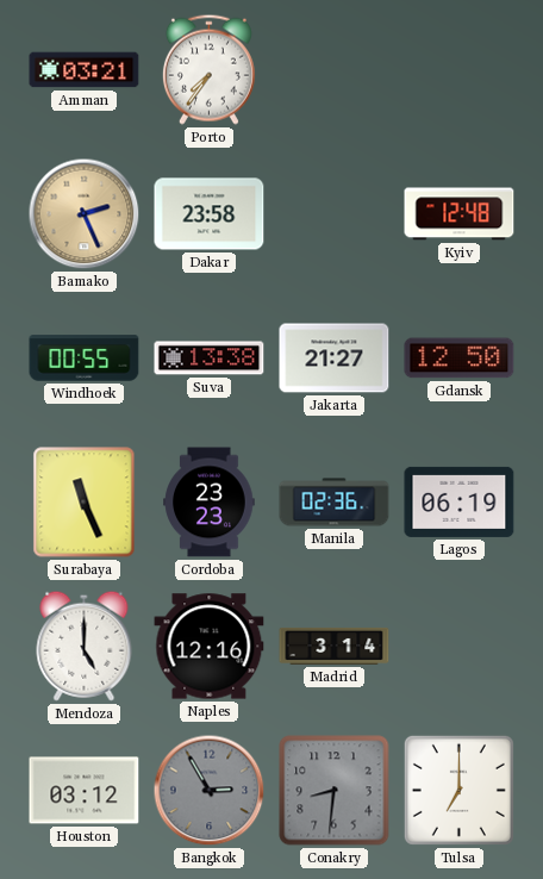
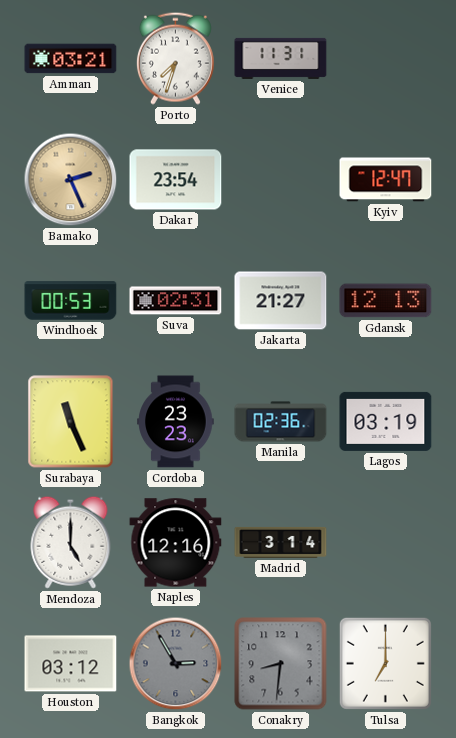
Porto: 7:36 -> 7:33 (175, 58)
Venice: none -> 11:31 (281, 58)
Dakar: 23:58 -> 23:54 (176, 180)
Kyiv: 12:48 -> 12:47 (386, 180)
Windhoek: 00:55 -> 00:53 (71, 301)
Suva: 13:38 -> 02:31 (176, 301)
Gdansk: 12:50 -> 12:13 (386, 301)
Lagos: 06:19 -> 03:19 (386, 421)
